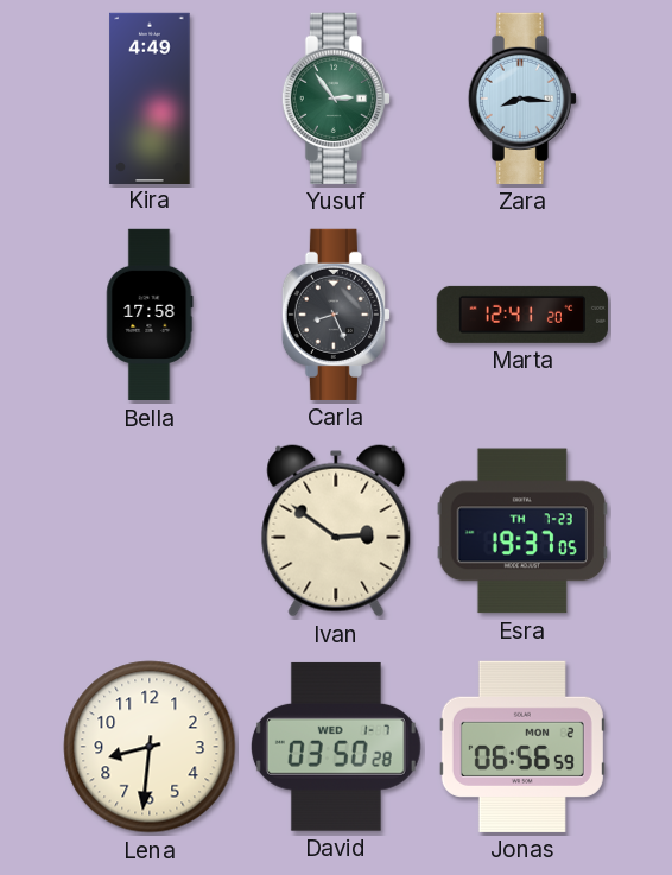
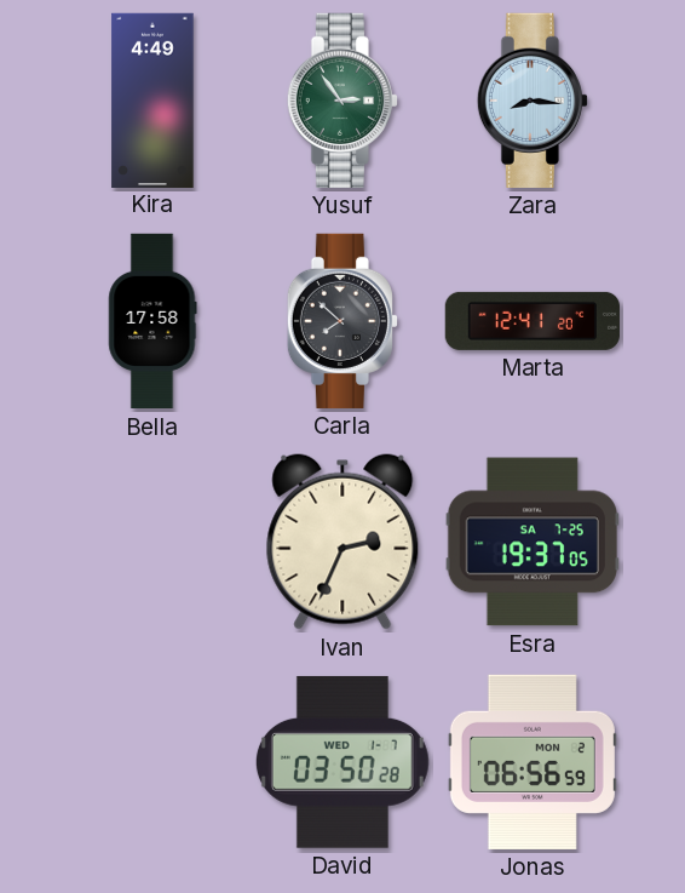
Carla: 8:26 -> 7:52 (342, 321)
Ivan: 2:51 -> 2:34 (342, 542)
Esra date: TH 7-23 -> SA 7-25 (533, 542)
Lena: 8:31 -> none (150, 747)
